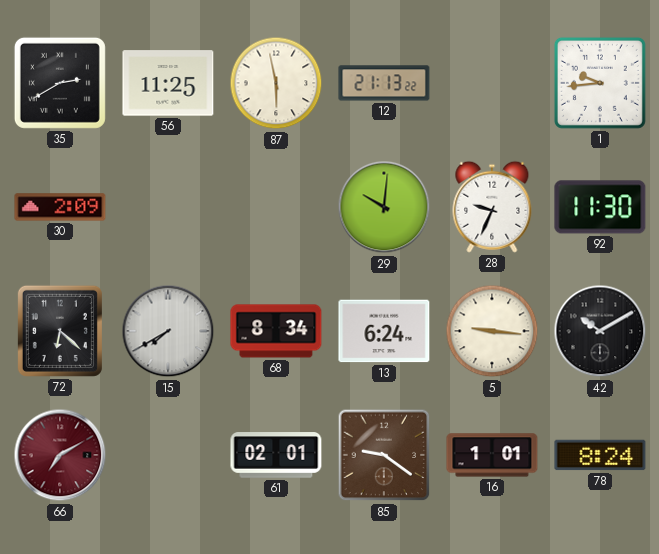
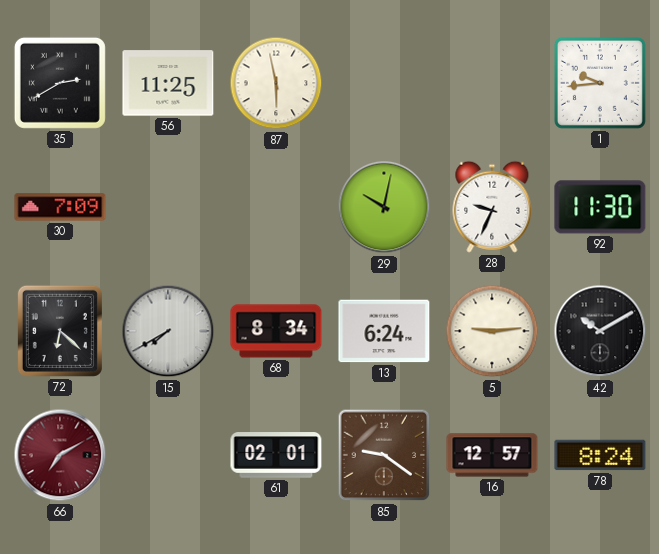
12: 21:13 -> none (384, 83)
30: 2:09 -> 7:09 (60, 207)
29: 10:01 -> 10:02 (384, 207)
5: 9:16 -> 9:14 (492, 331)
16: 1:01 -> 12:57 (492, 455)
